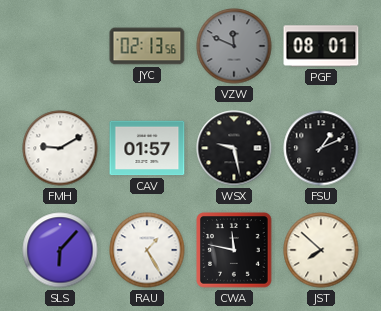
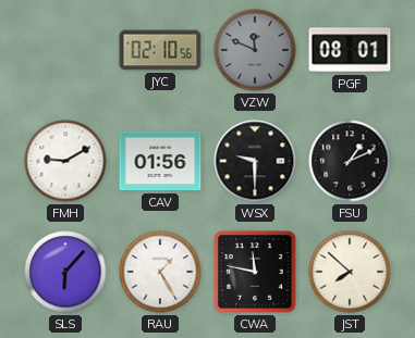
JYC: 02:13 -> 02:10 (160, 50)
CAV: 01:57 -> 01:56 (160, 161)
WSX: 9:28 -> 9:30 (255, 161)
